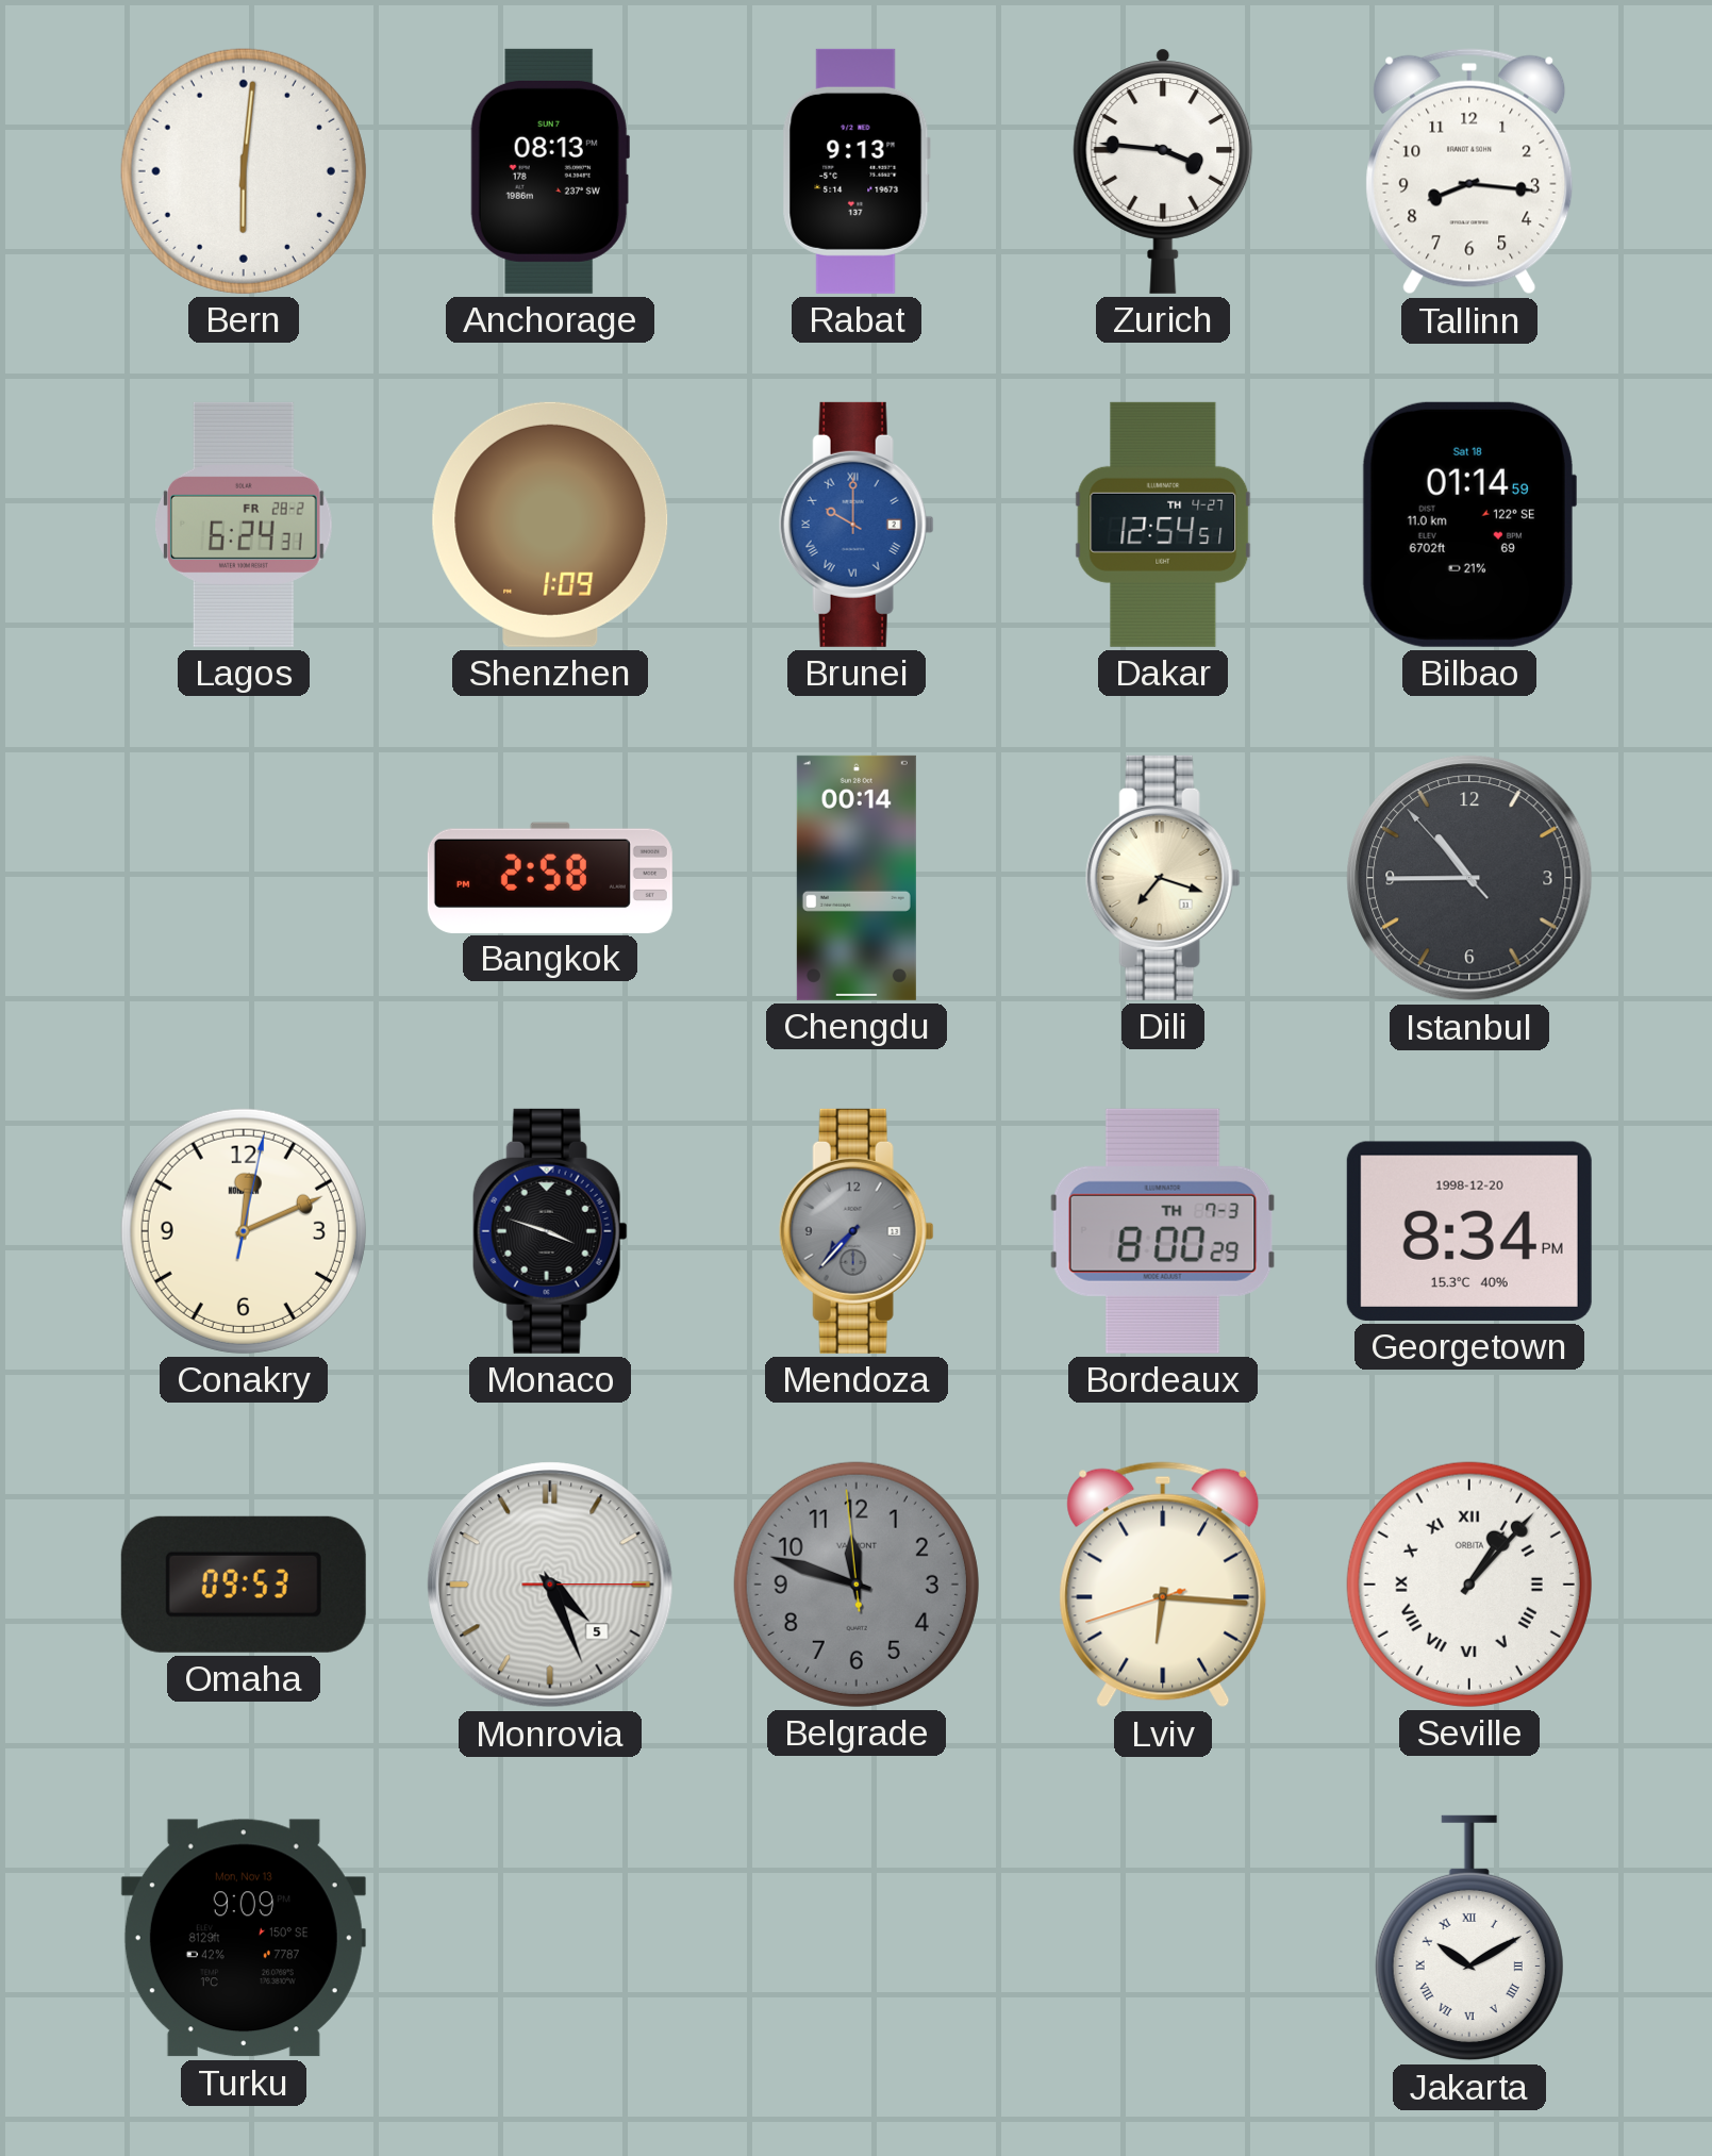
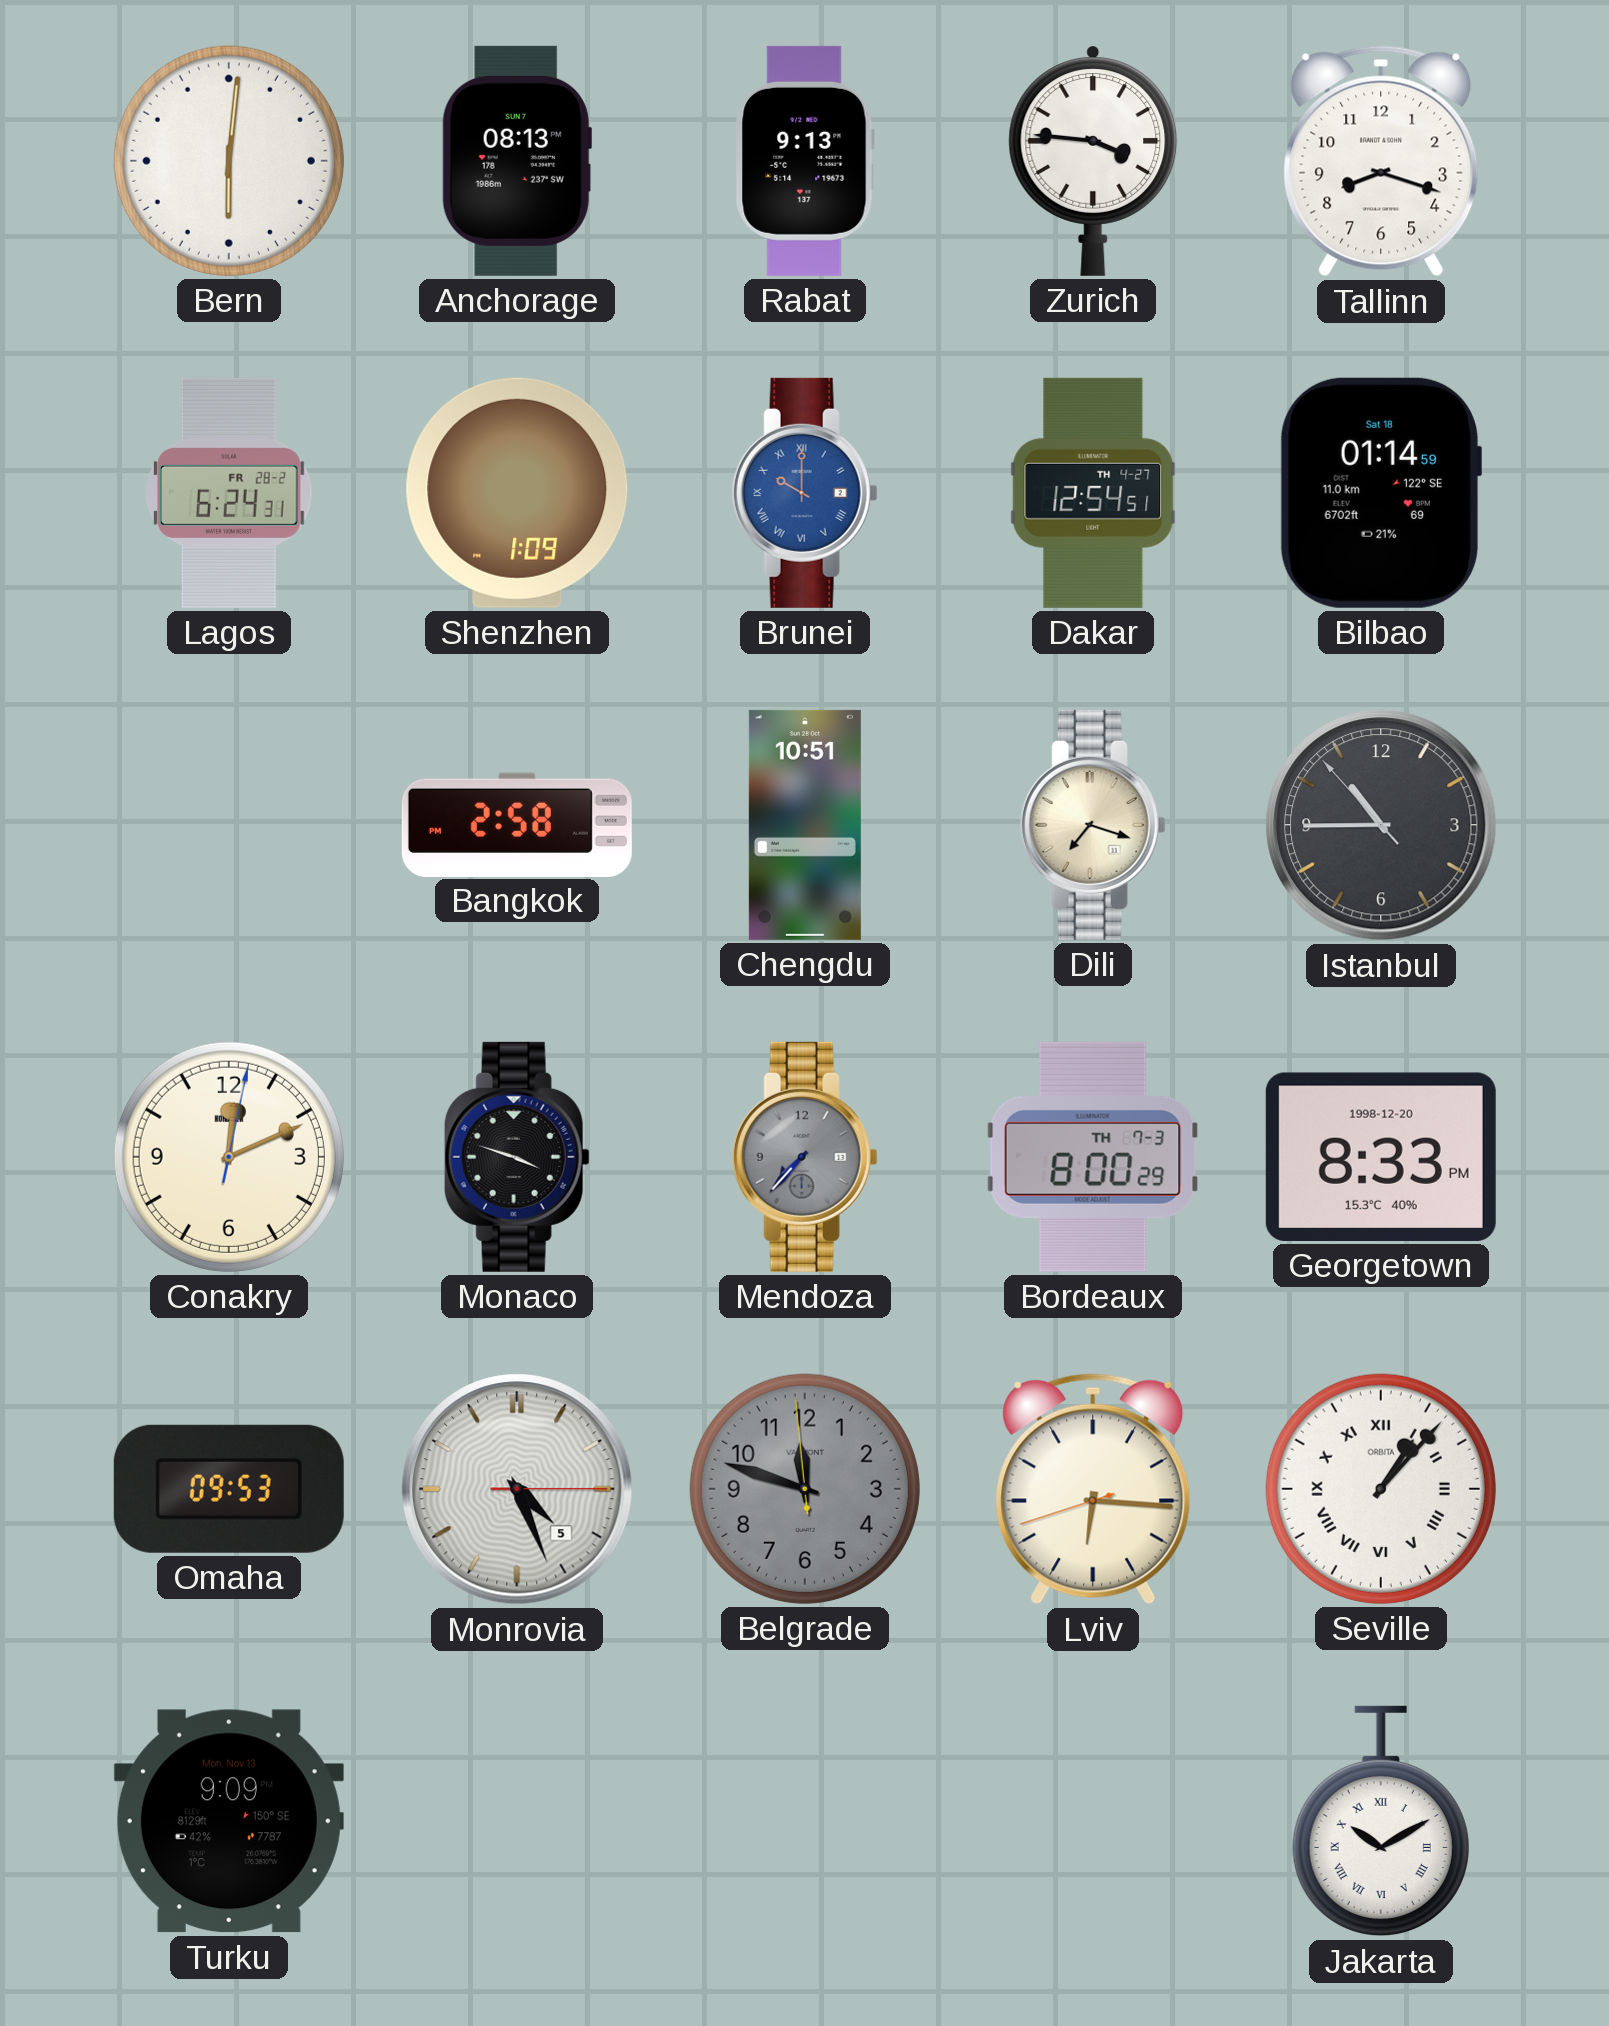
Tallinn: 8:16 -> 8:18 (1381, 161)
Chengdu: 00:14 -> 10:51 (805, 825)
Georgetown: 8:34 -> 8:33 (1381, 1157)
